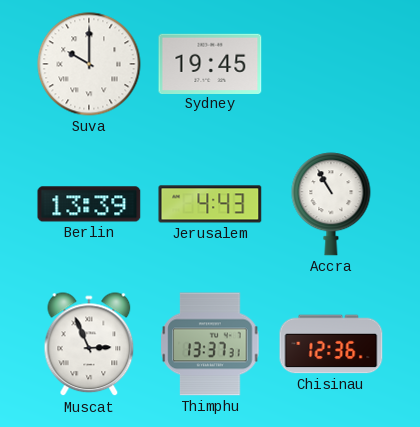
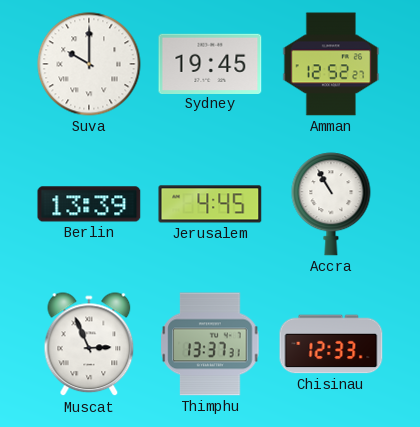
Amman: none -> 12:52 (331, 64)
Jerusalem: 4:43 -> 4:45 (210, 204)
Chisinau: 12:36 -> 12:33 (331, 344)
